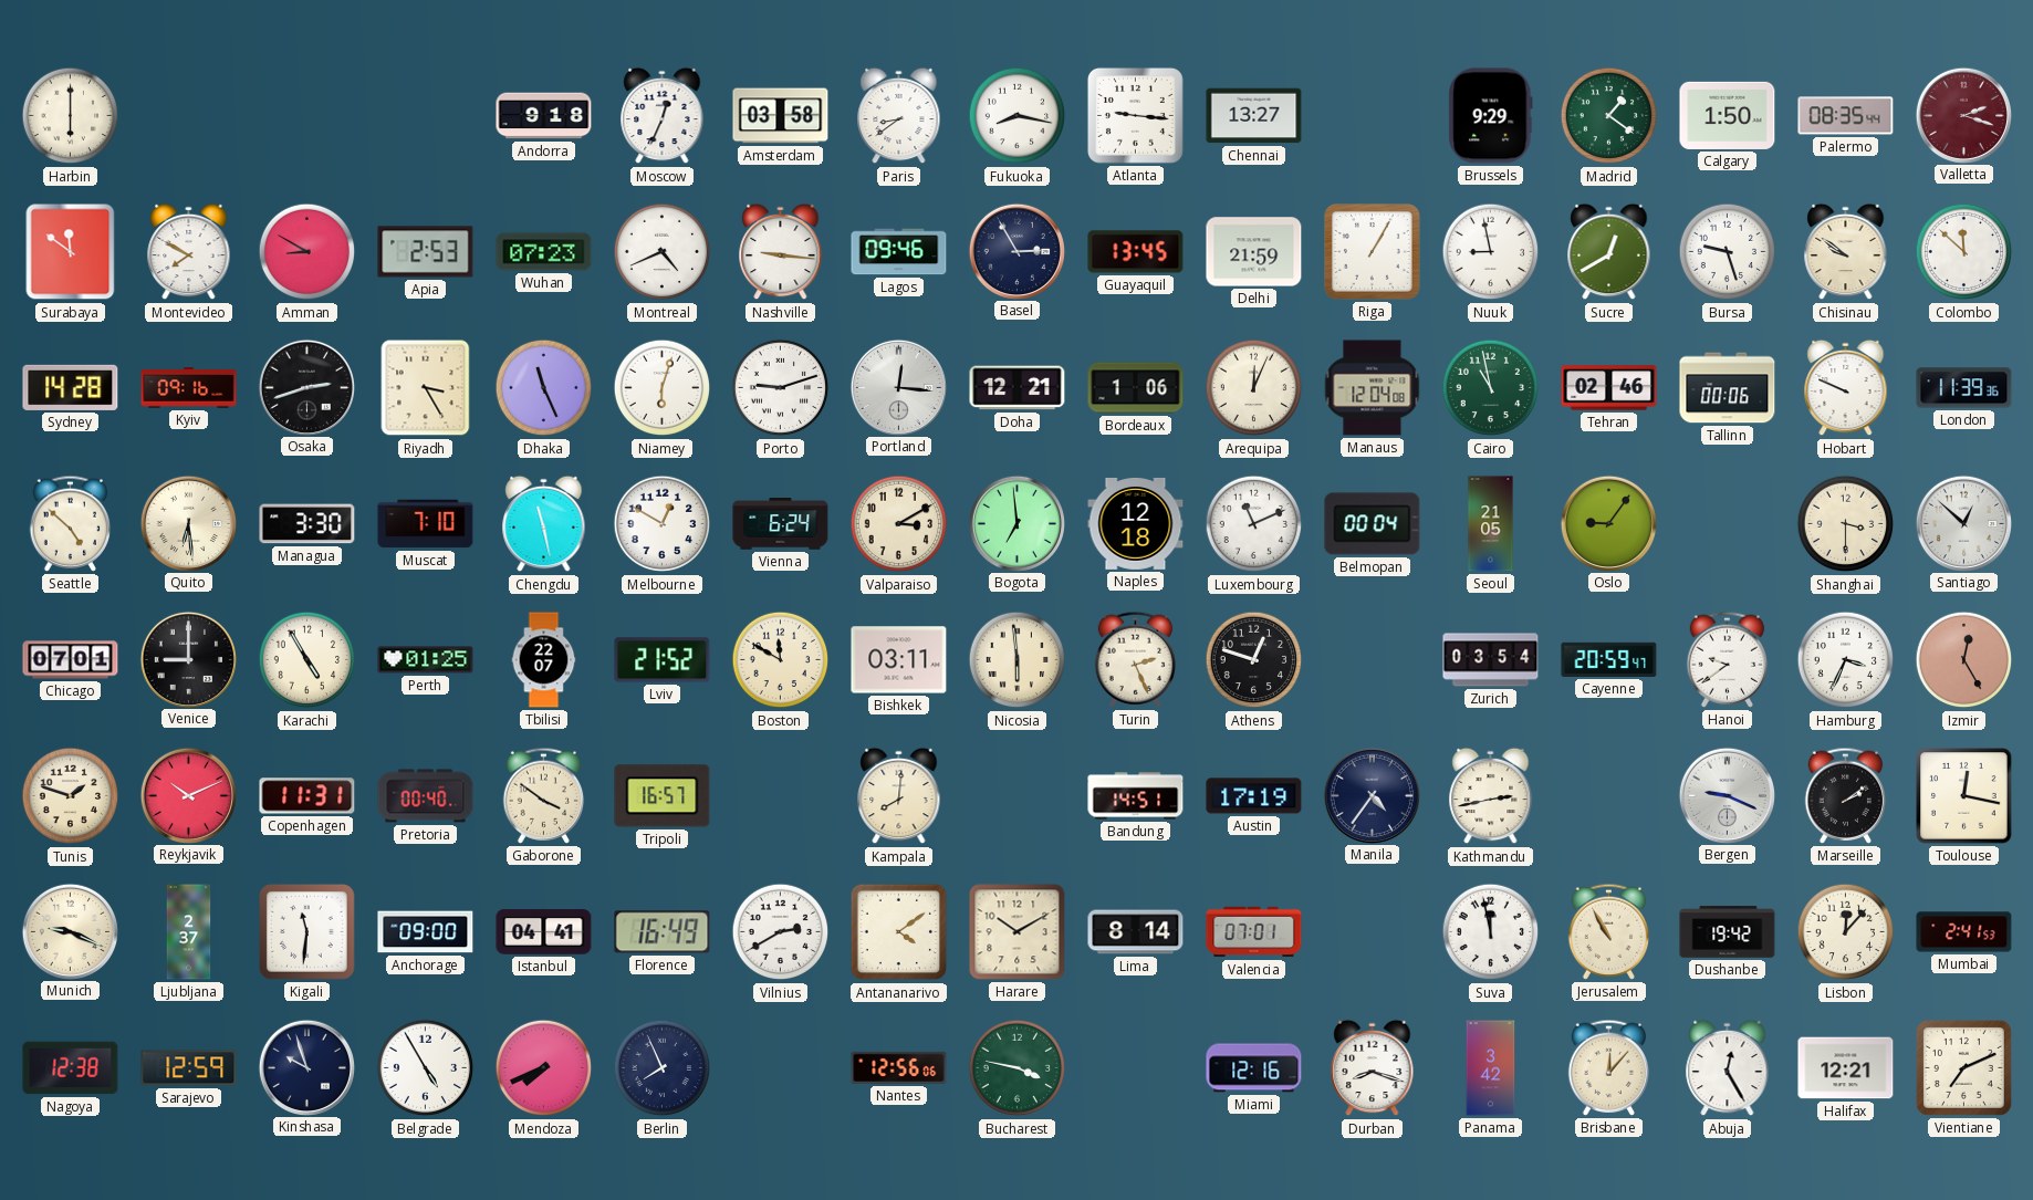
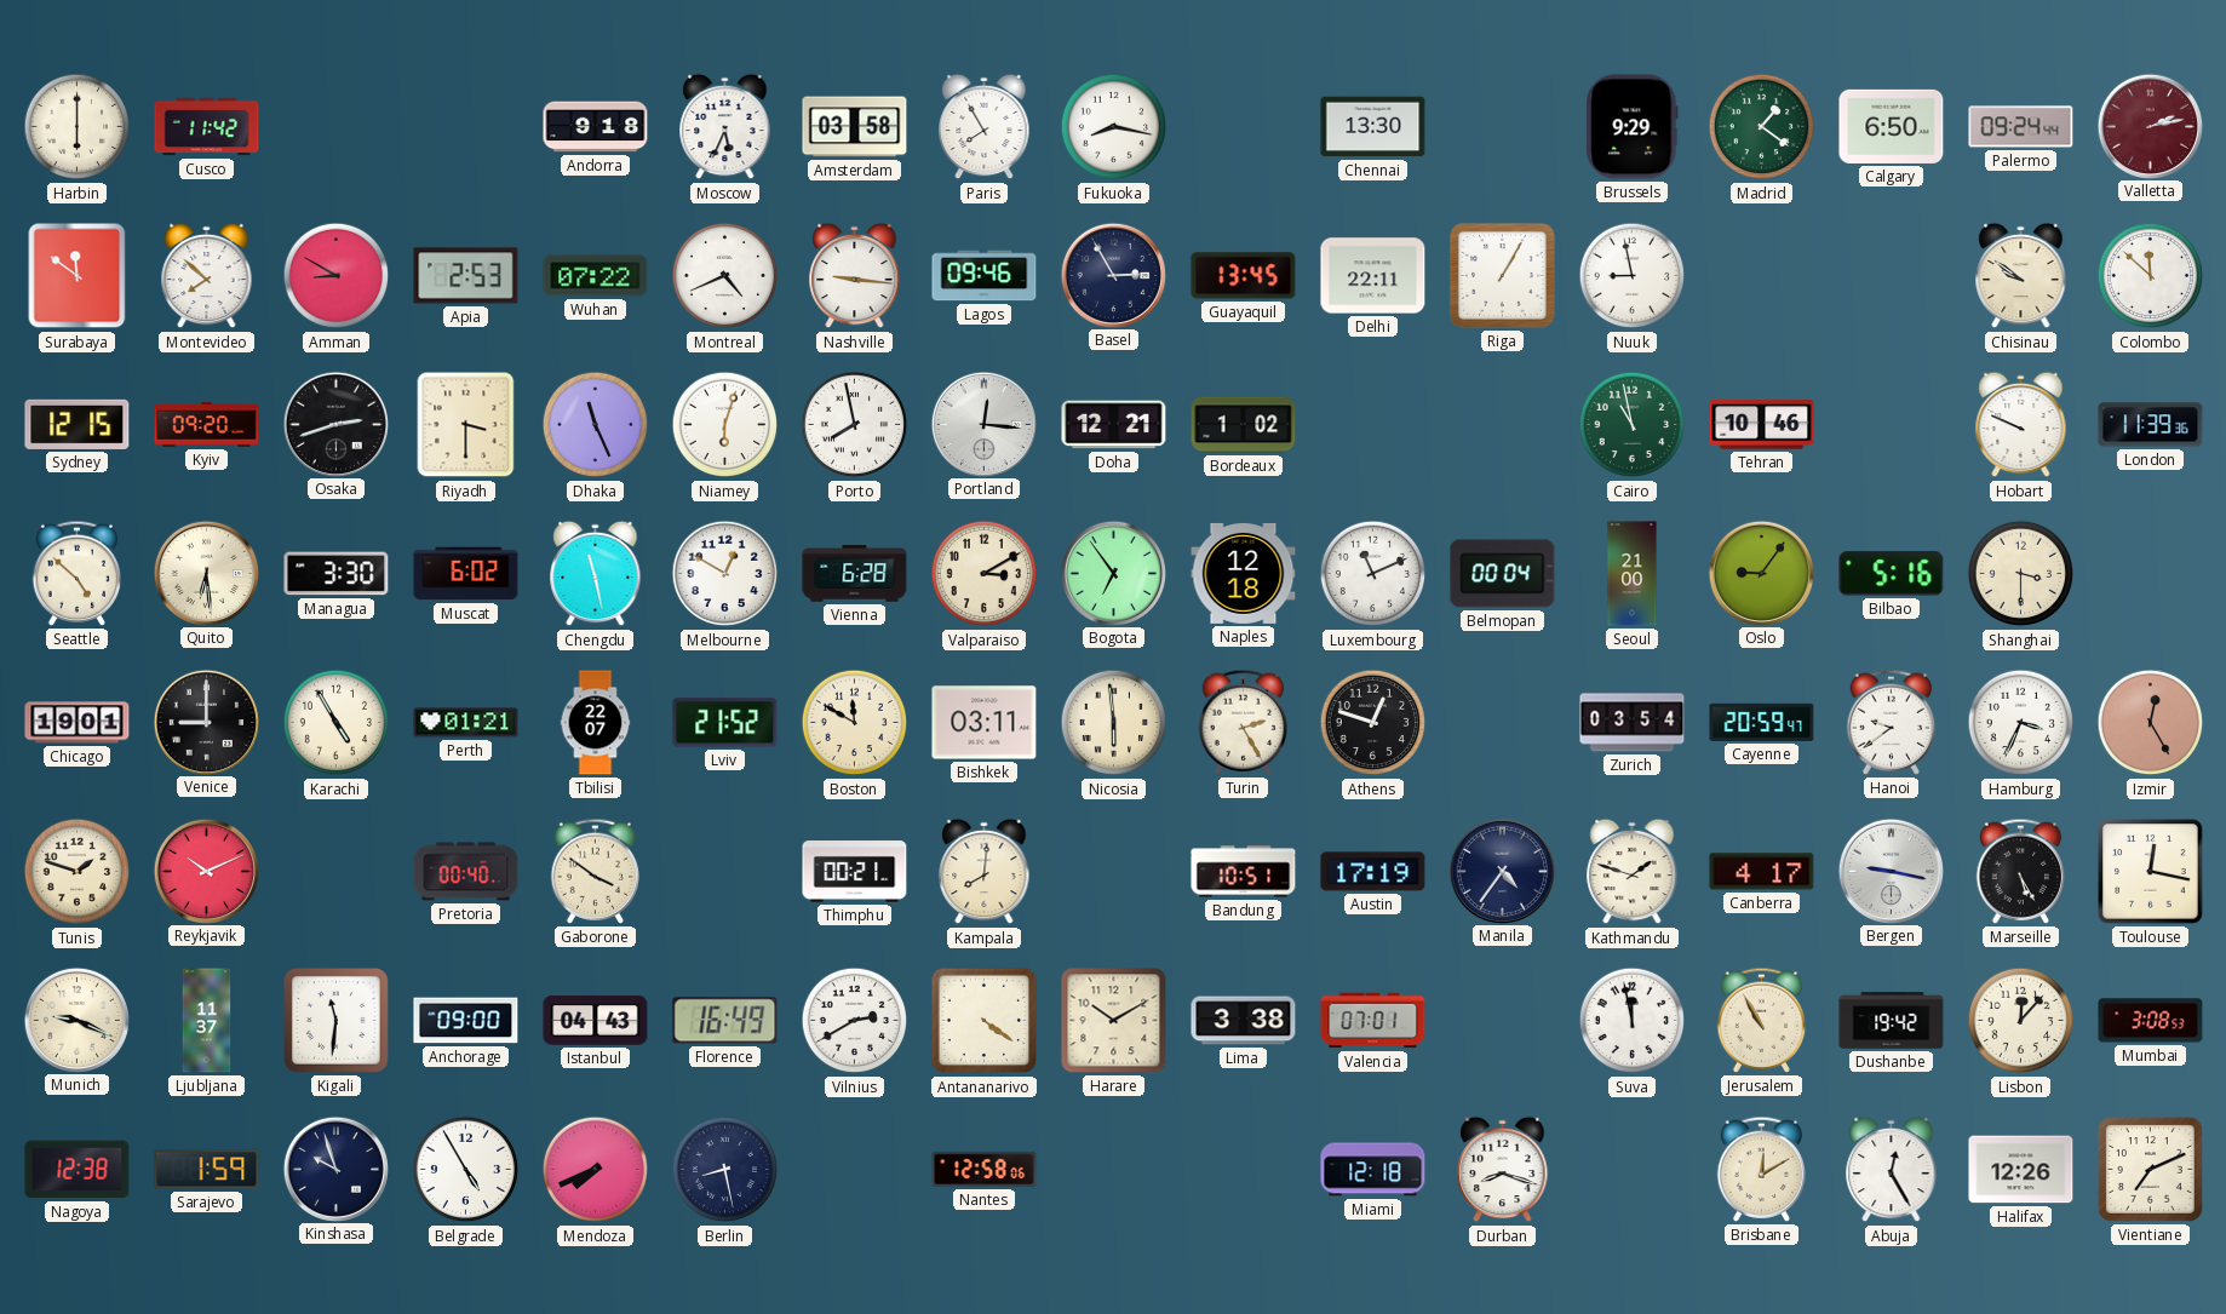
Cusco: none -> 11:42 (207, 127)
Moscow: 12:34 -> 5:34 (725, 127)
Paris: 8:39 -> 7:55 (985, 127)
Atlanta: 9:16 -> none (1135, 115)
Chennai: 13:27 -> 13:30 (1373, 127)
Calgary: 1:50 -> 6:50 (1892, 126)
Palermo: 08:35 -> 09:24 (2021, 127)
Valletta: 2:18 -> 2:13 (2150, 126)
Montevideo: 7:50 -> 7:52 (207, 276)
Wuhan: 07:23 -> 07:22 (596, 276)
Delhi: 21:59 -> 22:11 (1373, 276)
Sucre: 12:40 -> none (1609, 252)
Bursa: 9:27 -> none (1728, 252)
Sydney: 14:28 -> 12:15 (78, 424)
Kyiv: 09:16 -> 09:20 (207, 425)
Riyadh: 3:25 -> 3:30 (466, 425)
Porto: 9:12 -> 7:58 (855, 425)
Bordeaux: 1:06 -> 1:02 (1244, 425)
Arequipa: 12:04 -> none (1254, 388)
Manaus: 12:04 -> none (1373, 388)
Tehran: 02:46 -> 10:46 (1762, 425)
Tallinn: 00:06 -> none (1728, 388)
Muscat: 7:10 -> 6:02 (466, 574)
Vienna: 6:24 -> 6:28 (855, 574)
Bogota: 6:59 -> 6:54 (1113, 573)
Seoul: 21:05 -> 21:00 (1633, 574)
Bilbao: none -> 5:16 (1892, 574)
Santiago: 12:52 -> none (1963, 523)
Chicago: 07:01 -> 19:01 (78, 723)
Perth: 01:25 -> 01:21 (466, 723)
Turin: 2:26 -> 2:25 (1244, 722)
Copenhagen: 11:31 -> none (307, 796)
Tripoli: 16:57 -> none (663, 796)
Thimphu: none -> 00:21 (855, 872)
Bandung: 14:51 -> 10:51 (1244, 872)
Kathmandu: 2:43 -> 1:48 (1633, 872)
Canberra: none -> 4:17 (1762, 872)
Bergen: 9:19 -> 9:17 (1891, 871)
Marseille: 2:09 -> 5:25 (2021, 871)
Ljubljana: 2:37 -> 11:37 (207, 1021)
Istanbul: 04:41 -> 04:43 (596, 1021)
Antananarivo: 4:09 -> 4:21 (985, 1021)
Lima: 8:14 -> 3:38 (1244, 1021)
Mumbai: 2:41 -> 3:08 (2151, 1021)
Sarajevo: 12:59 -> 1:59 (207, 1170)
Berlin: 7:56 -> 8:28 (725, 1170)
Nantes: 12:56 -> 12:58 (985, 1169)
Bucharest: 3:47 -> none (1018, 1068)
Miami: 12:16 -> 12:18 (1373, 1170)
Panama: 3:42 -> none (1491, 1068)
Brisbane: 12:07 -> 12:10 (1762, 1169)
Halifax: 12:21 -> 12:26 (2021, 1170)
